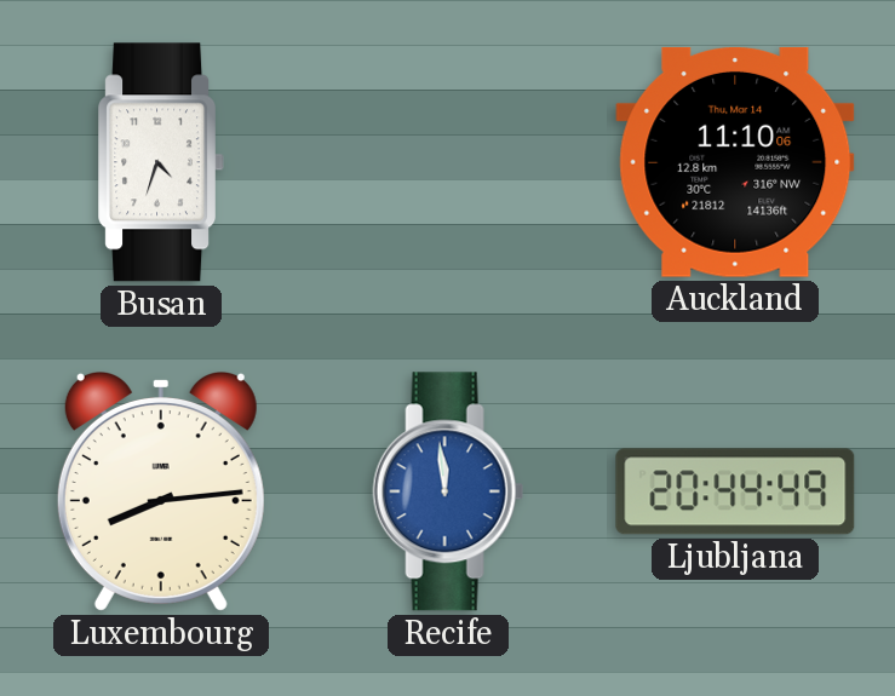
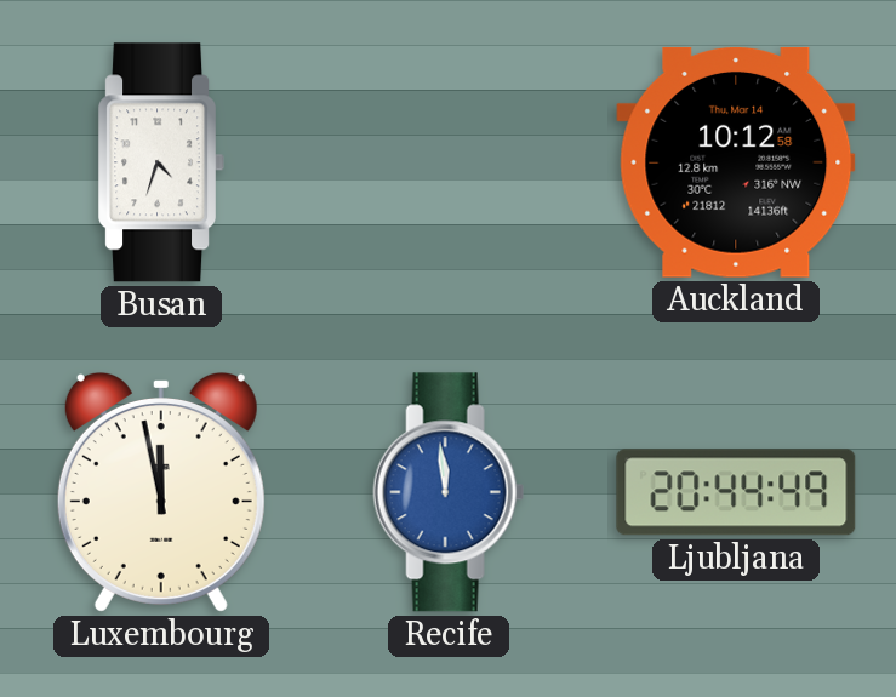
Auckland: 11:10 -> 10:12 (736, 162)
Luxembourg: 8:14 -> 11:58 (161, 493)
